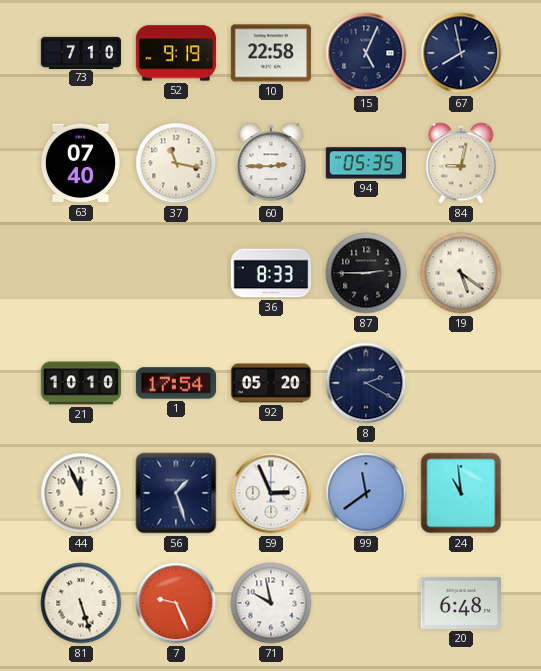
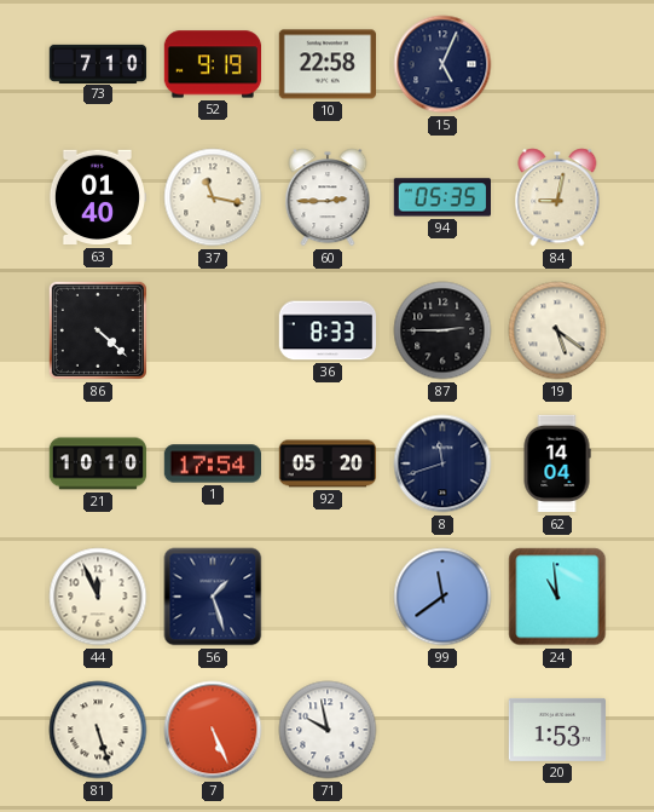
67: 7:58 -> none (461, 53)
63: 07:40 -> 01:40 (98, 197)
86: none -> 4:22 (98, 330)
8: 2:20 -> 11:42 (442, 463)
62: none -> 14:04 (557, 463)
59: 2:56 -> none (271, 493)
7: 9:26 -> 5:26 (213, 730)
20: 6:48 -> 1:53 (557, 730)
